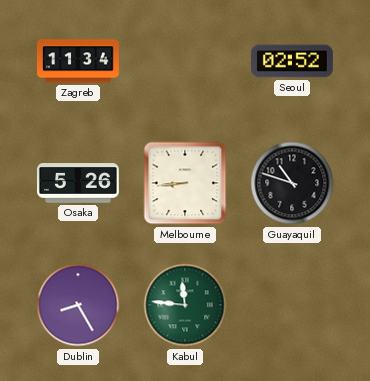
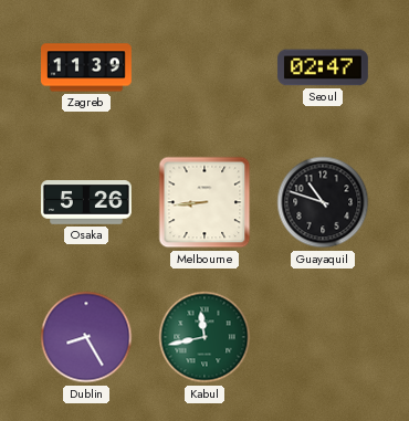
Zagreb: 11:34 -> 11:39 (87, 67)
Seoul: 02:52 -> 02:47 (323, 67)
Kabul: 11:46 -> 11:43 (204, 337)
